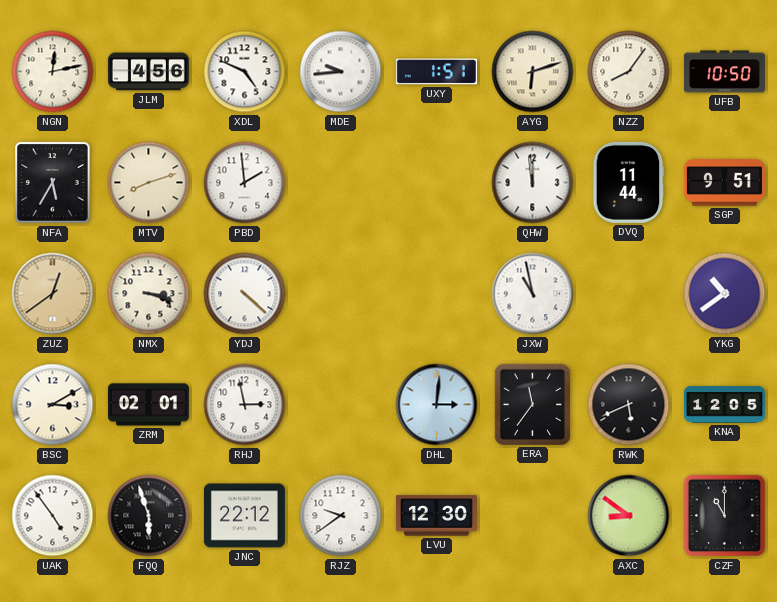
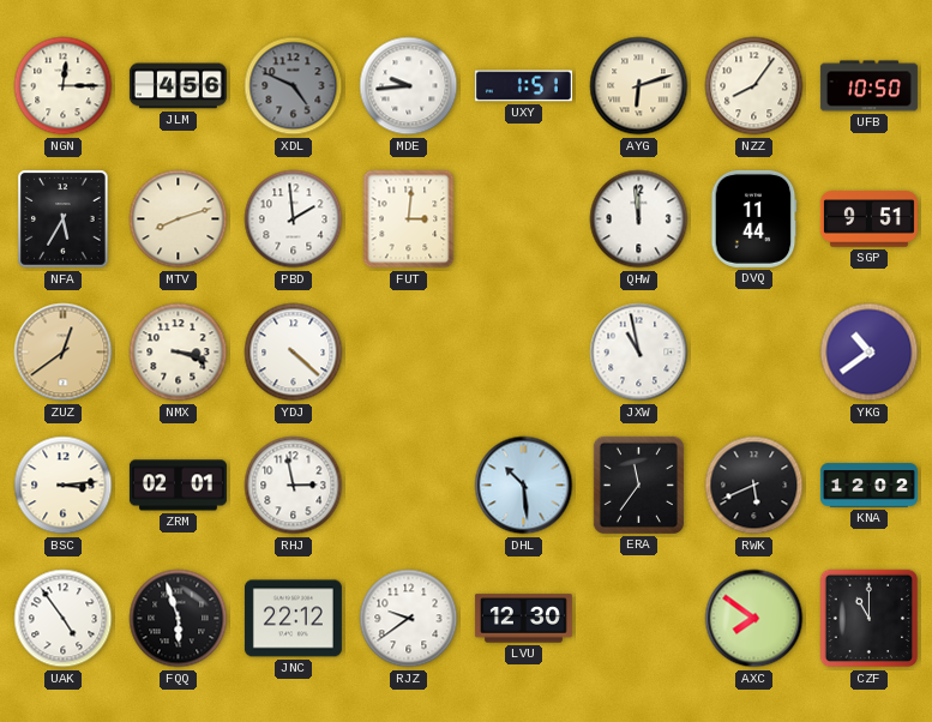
NGN: 12:13 -> 12:15 (64, 86)
XDL dial: white -> grey (294, 86)
FUT: none -> 3:01 (409, 219)
BSC: 3:10 -> 3:14 (64, 486)
DHL: 3:01 -> 10:29 (524, 486)
KNA: 12:05 -> 12:02 (868, 486)
AXC: 8:51 -> 7:51 (754, 619)
